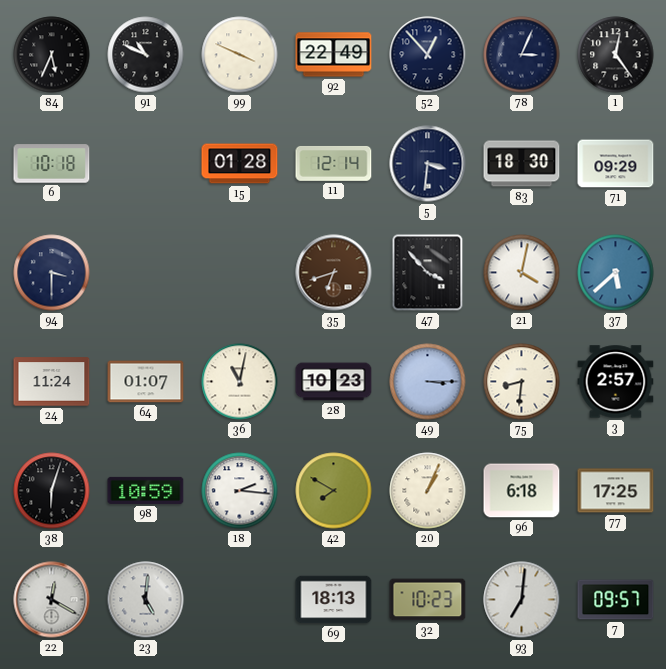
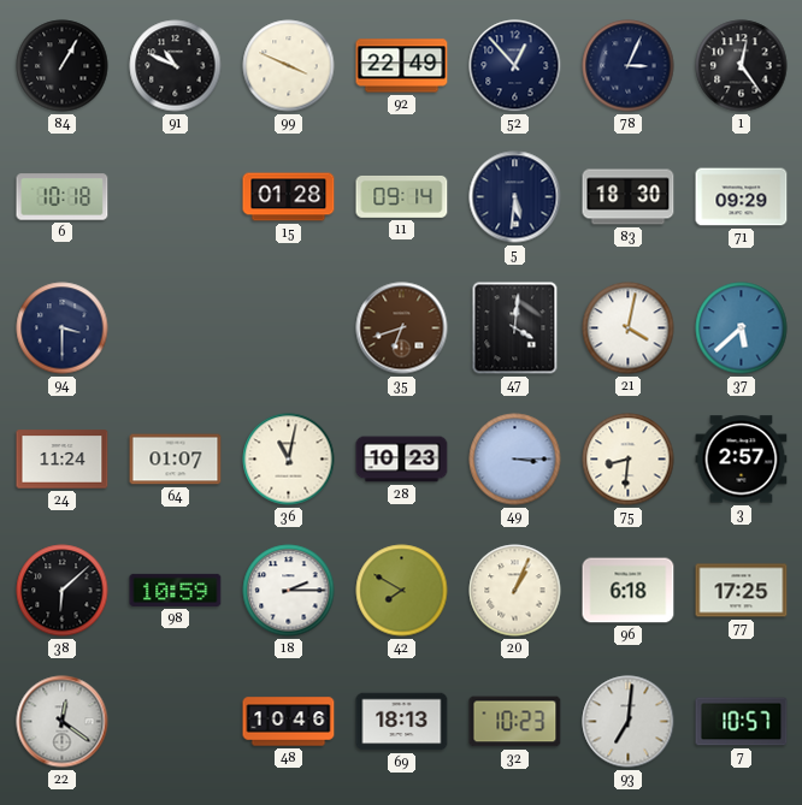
84: 5:34 -> 1:05 (63, 66)
11: 12:14 -> 09:14 (402, 196)
5: 3:31 -> 5:31 (515, 197)
47: 3:53 -> 4:01 (515, 328)
38: 6:03 -> 6:08 (63, 591)
18: 2:16 -> 2:15 (289, 591)
22: 12:20 -> 12:21 (63, 722)
23: 5:01 -> none (146, 600)
48: none -> 10:46 (289, 722)
7: 09:57 -> 10:57 (742, 722)
